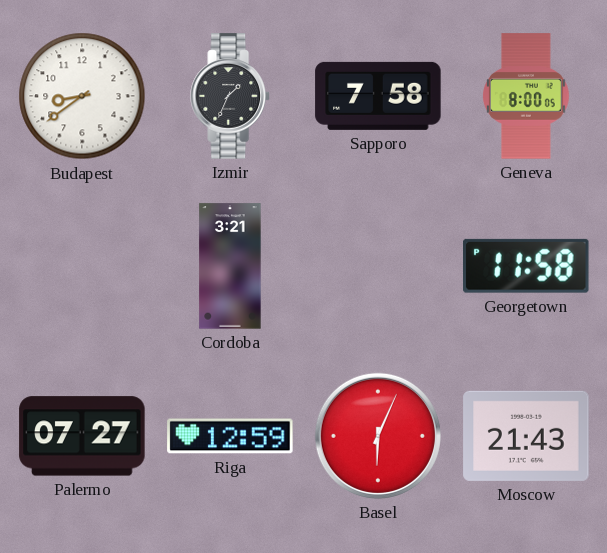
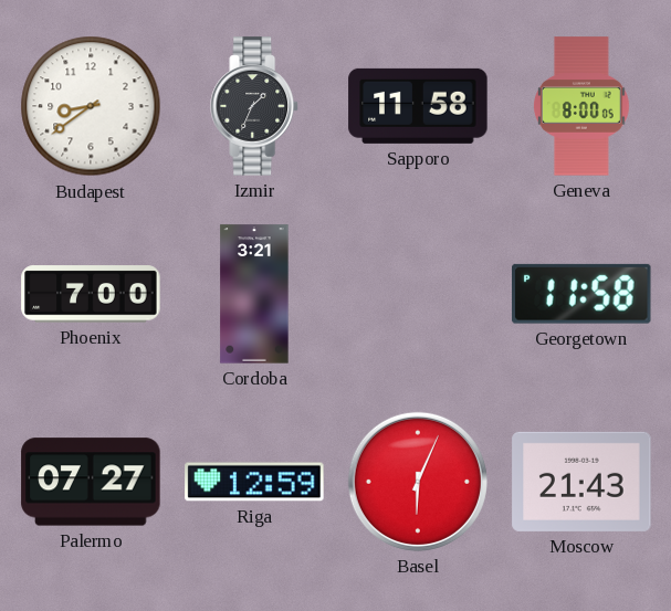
Sapporo: 7:58 -> 11:58 (418, 106)
Phoenix: none -> 7:00 (91, 294)
